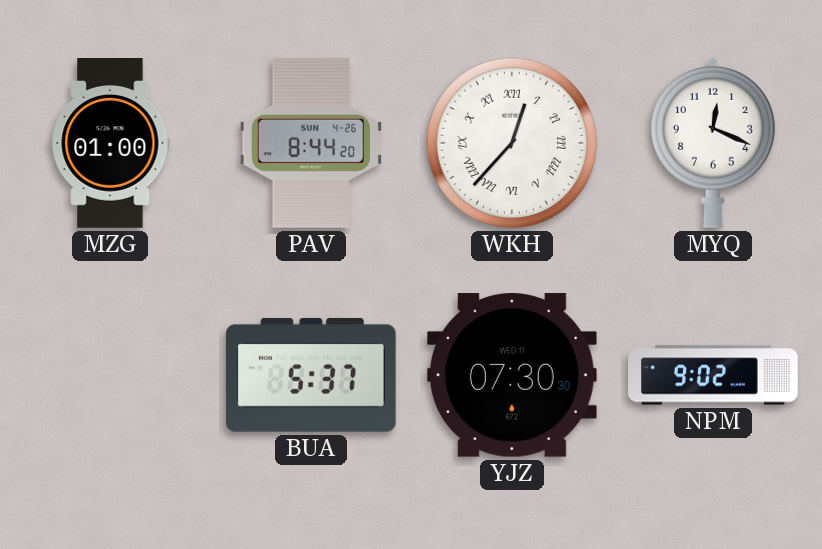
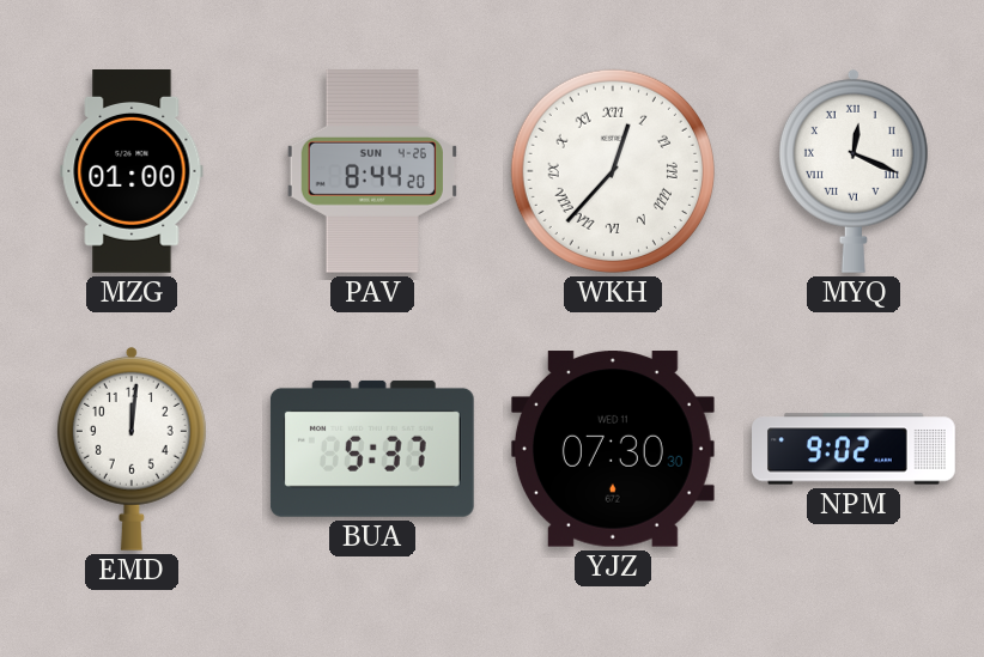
MYQ numerals: Arabic -> Roman (854, 171)
EMD: none -> 12:01 (132, 449)
